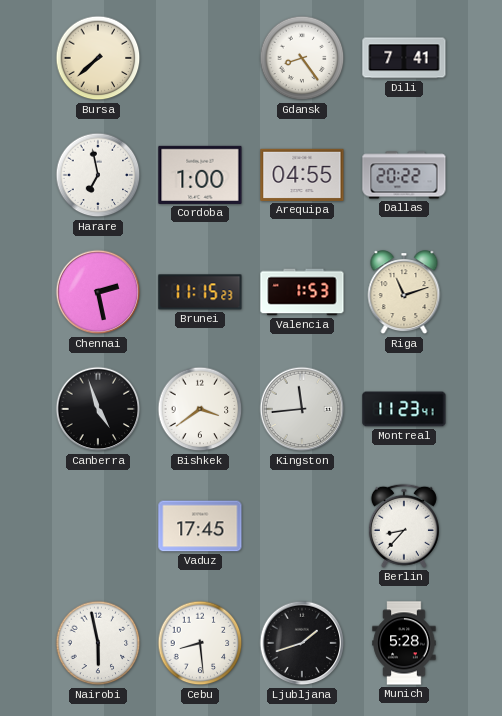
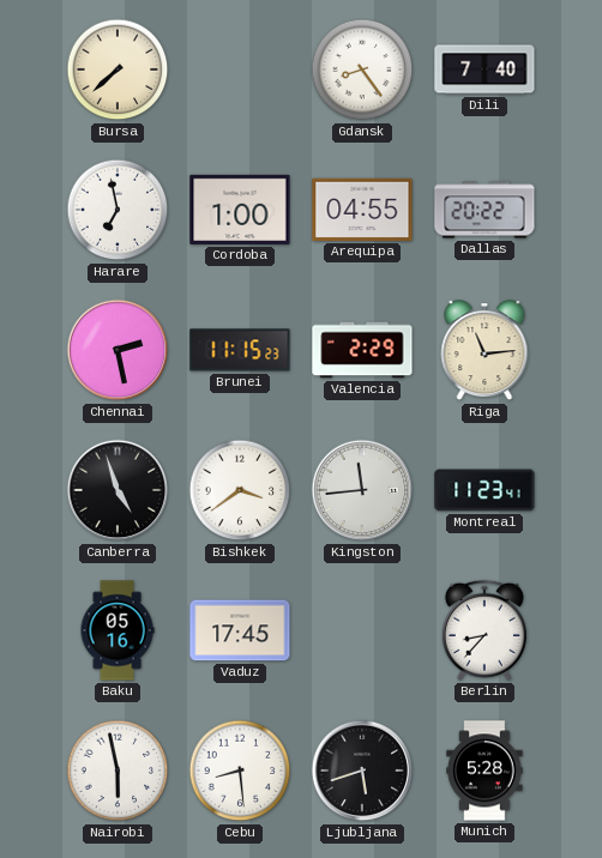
Dili: 7:41 -> 7:40 (484, 70)
Valencia: 1:53 -> 2:29 (362, 350)
Riga: 11:12 -> 11:14 (484, 351)
Baku: none -> 05:16 (118, 630)
Ljubljana: 1:42 -> 5:42 (362, 771)
